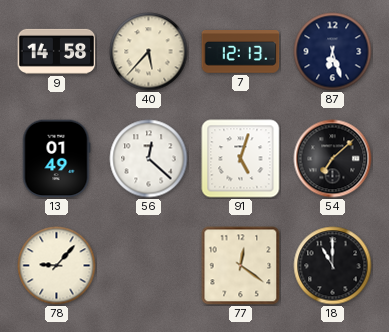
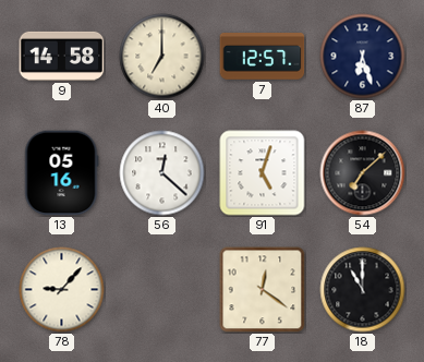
40: 5:37 -> 7:00 (162, 57)
7: 12:13 -> 12:57 (263, 57)
13: 01:49 -> 05:16 (61, 173)
